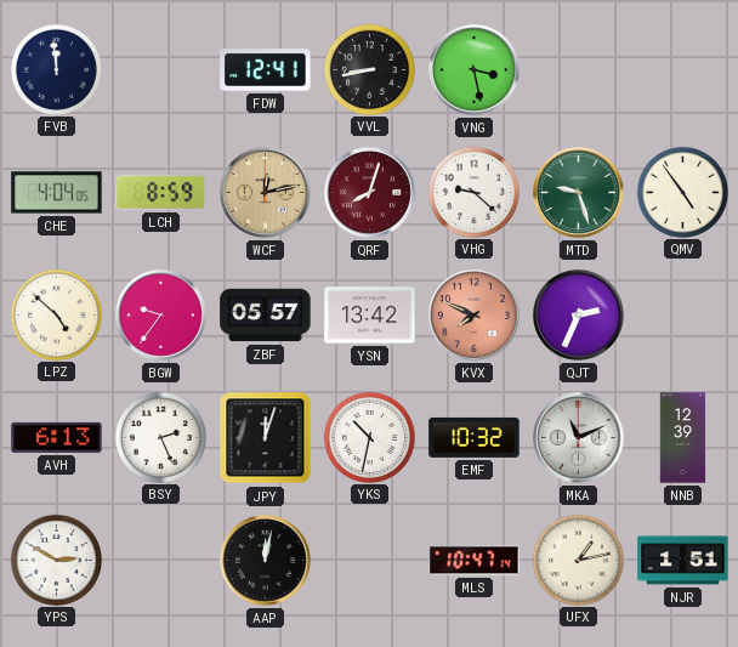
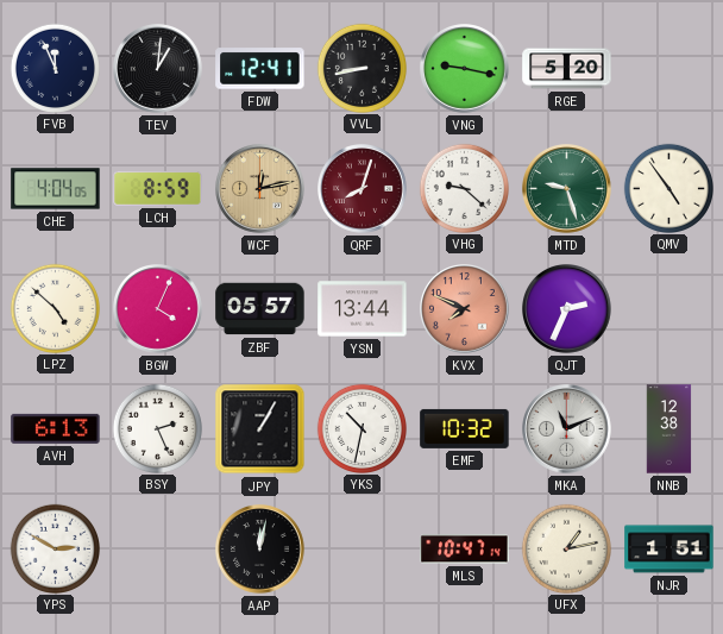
FVB: 11:59 -> 11:56 (55, 68)
TEV: none -> 1:01 (158, 69)
VNG: 3:28 -> 9:17 (465, 69)
RGE: none -> 5:20 (567, 69)
BGW: 9:36 -> 4:04 (158, 309)
YSN: 13:42 -> 13:44 (363, 309)
JPY: 12:03 -> 1:05 (260, 429)
NNB: 12:39 -> 12:38 (669, 429)
